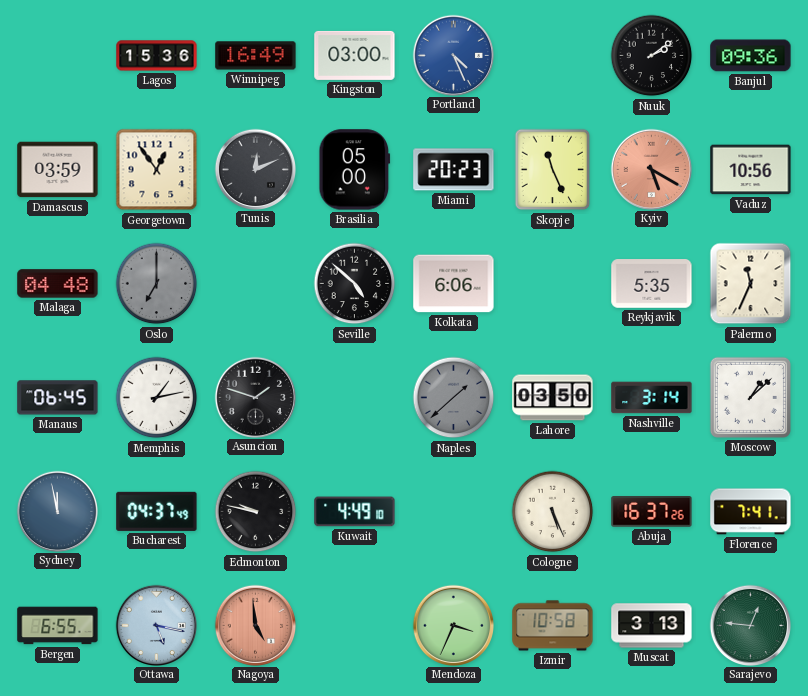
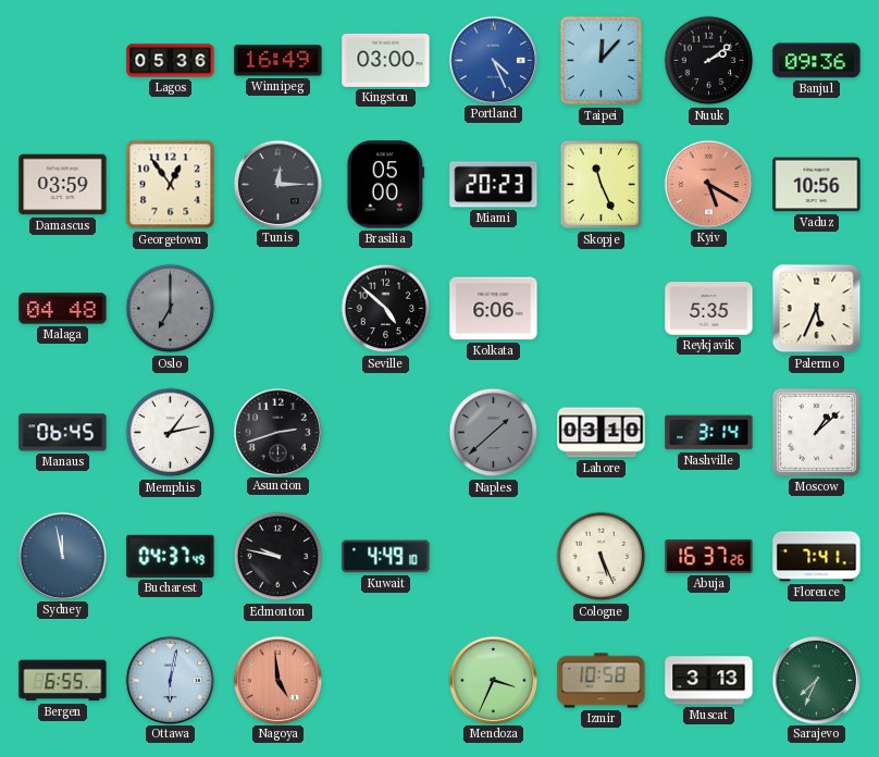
Lagos: 15:36 -> 05:36 (171, 61)
Taipei: none -> 12:07 (602, 61)
Tunis: 12:11 -> 12:15 (277, 184)
Palermo: 11:34 -> 5:34 (817, 309)
Asuncion: 1:48 -> 2:42 (277, 432)
Lahore: 03:50 -> 03:10 (602, 433)
Ottawa: 5:17 -> 6:02 (170, 680)
Sarajevo: 12:46 -> 7:34 (816, 680)
